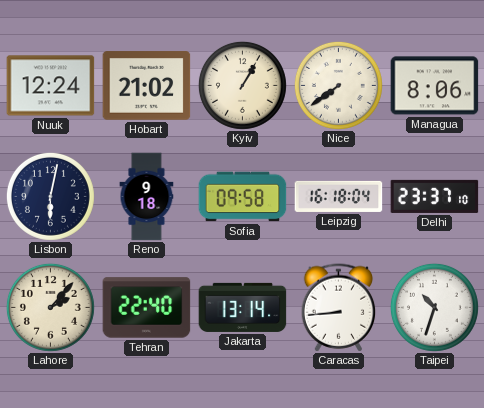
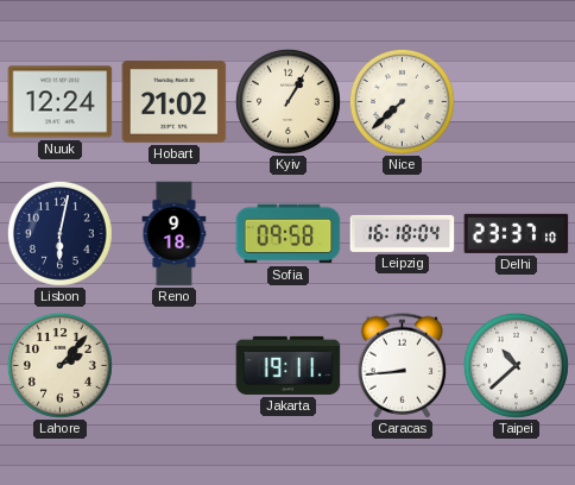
Nice: 7:39 -> 7:38 (402, 101)
Managua: 8:06 -> none (435, 86)
Tehran: 22:40 -> none (147, 308)
Jakarta: 13:14 -> 19:11 (289, 365)
Taipei: 10:33 -> 10:38 (516, 365)
